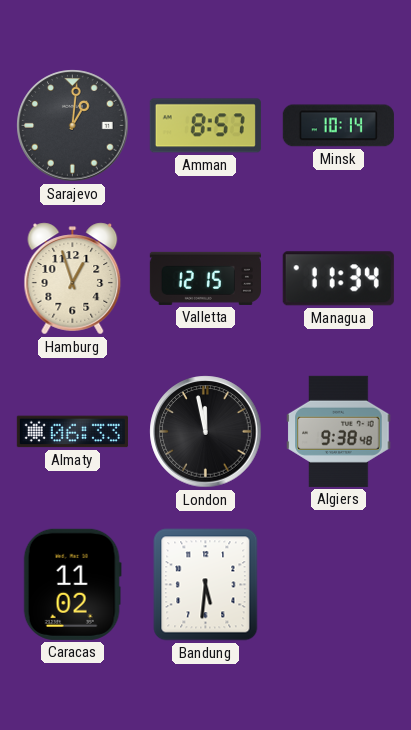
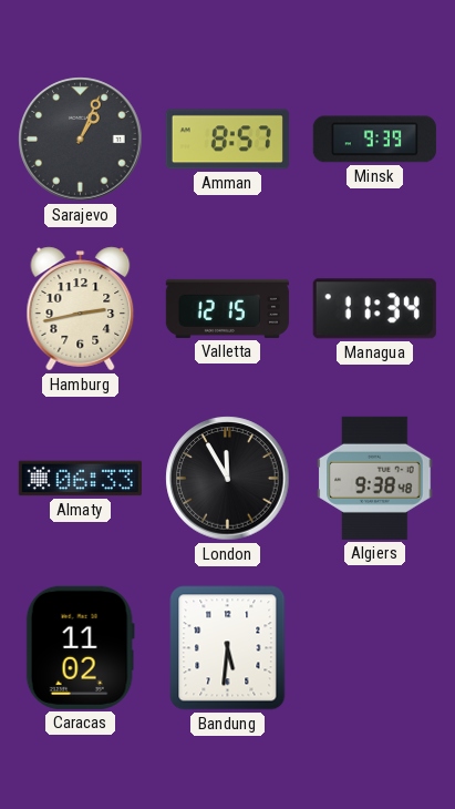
Sarajevo: 1:01 -> 1:04 (81, 140)
Minsk: 10:14 -> 9:39 (374, 140)
Hamburg: 12:57 -> 2:43 (81, 309)
London: 11:58 -> 11:55 (228, 479)
